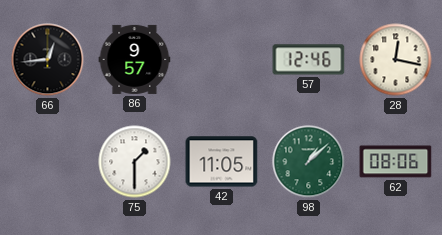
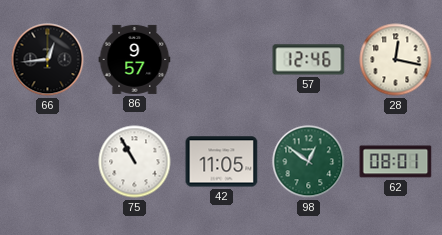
75: 1:30 -> 10:55 (135, 162)
98: 1:08 -> 12:51 (309, 162)
62: 08:06 -> 08:01 (396, 162)
